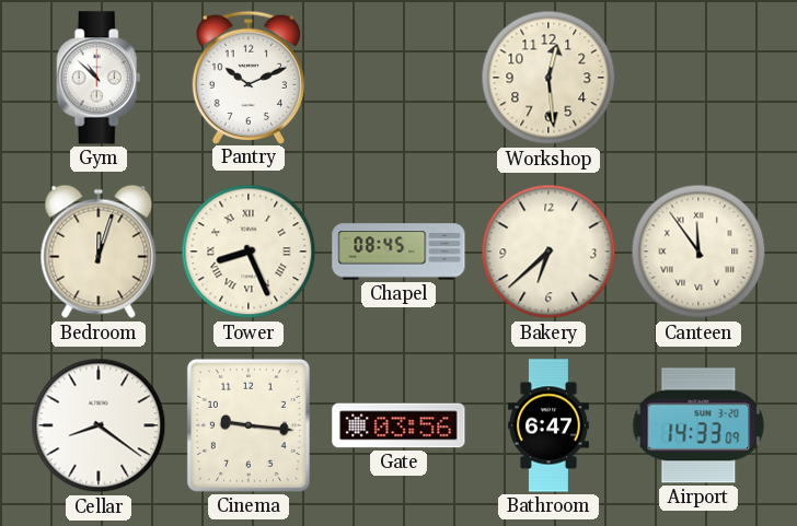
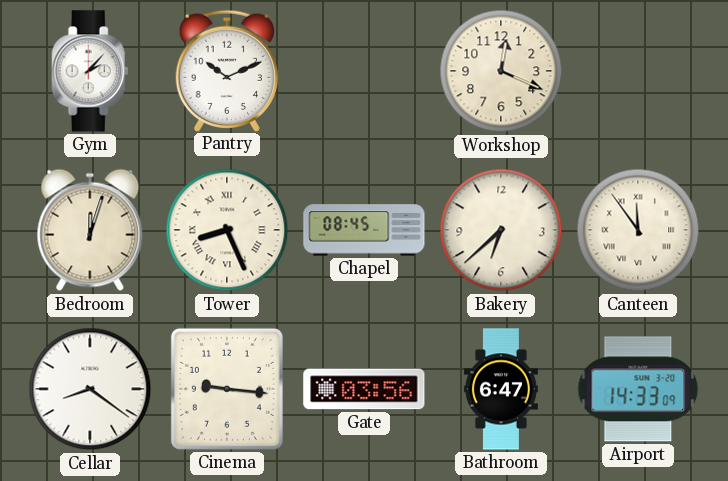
Gym: 10:52 -> 2:07 (90, 71)
Workshop: 12:29 -> 12:19 (501, 71)
